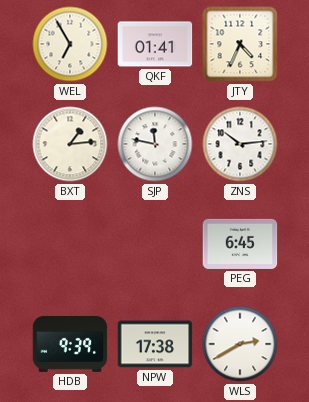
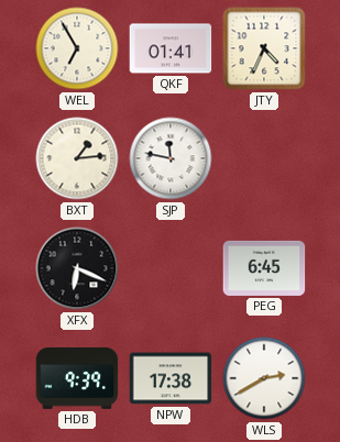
ZNS: 10:14 -> none (240, 144)
XFX: none -> 6:19 (77, 268)
